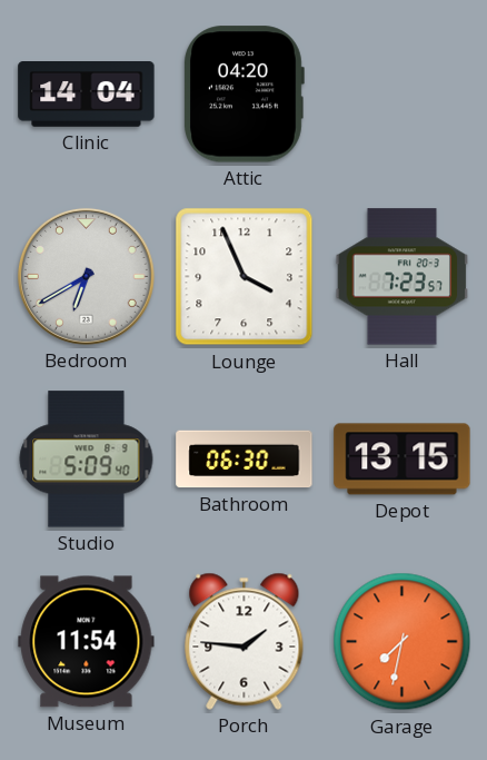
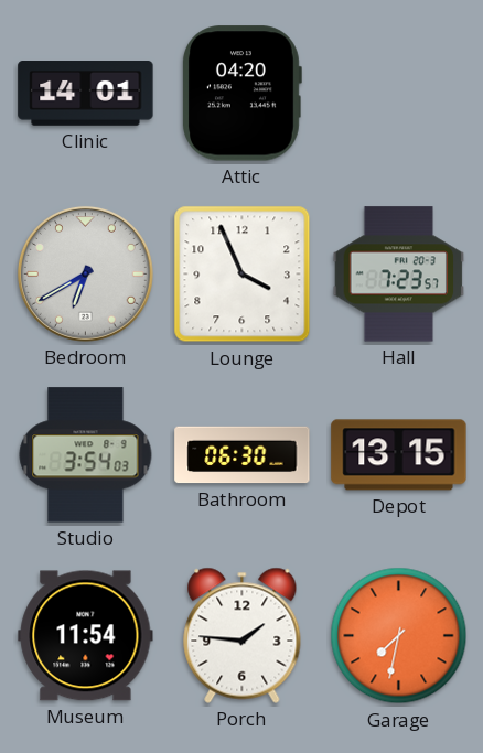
Clinic: 14:04 -> 14:01 (86, 94)
Studio: 5:09 -> 3:54 (86, 455)
